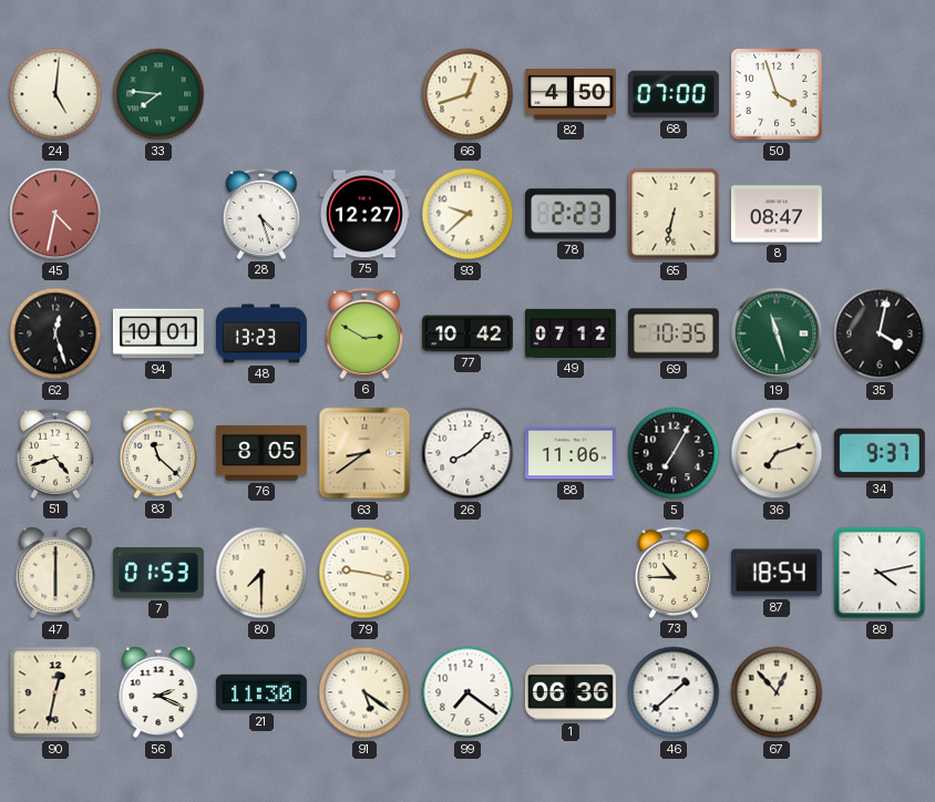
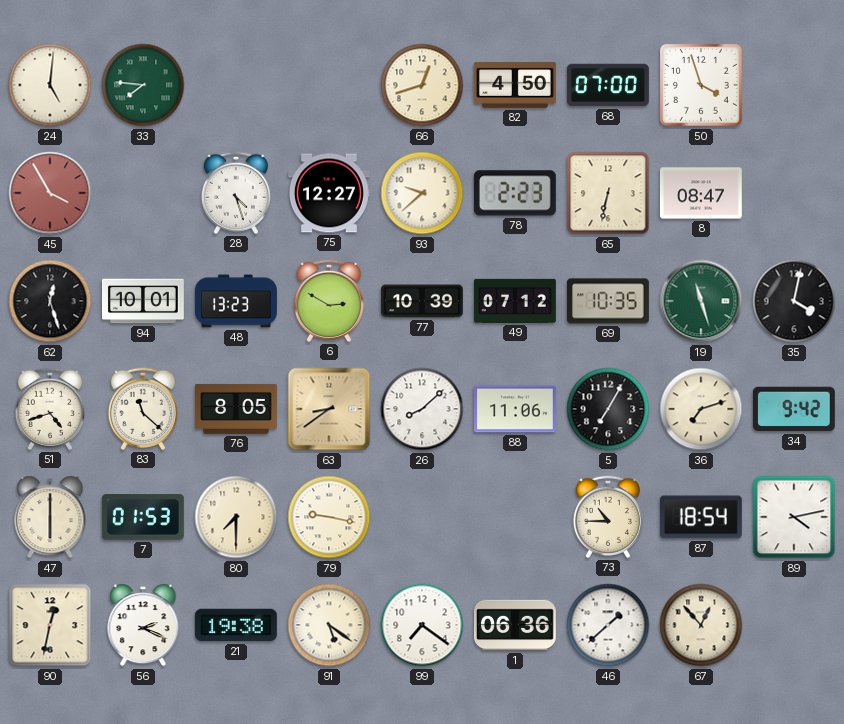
45: 4:32 -> 3:55 (50, 193)
77: 10:42 -> 10:39 (423, 301)
34: 9:37 -> 9:42 (794, 409)
21: 11:30 -> 19:38 (236, 625)
